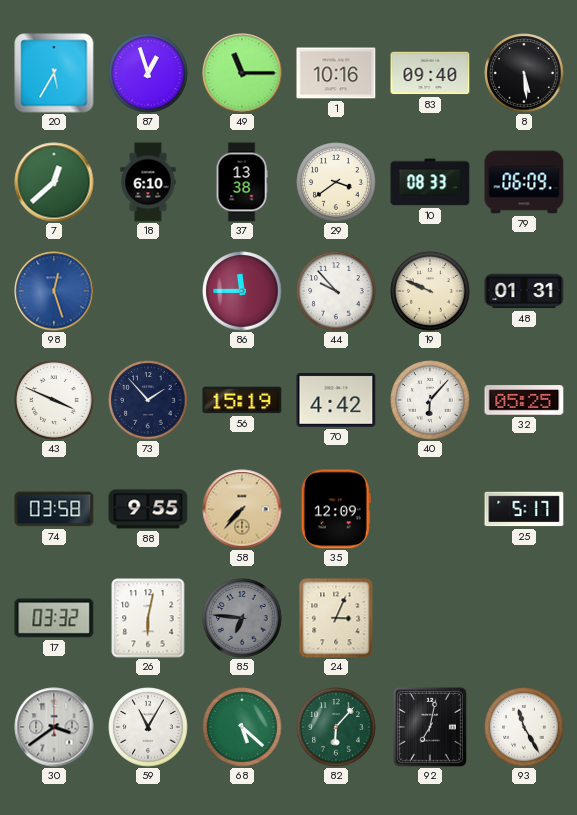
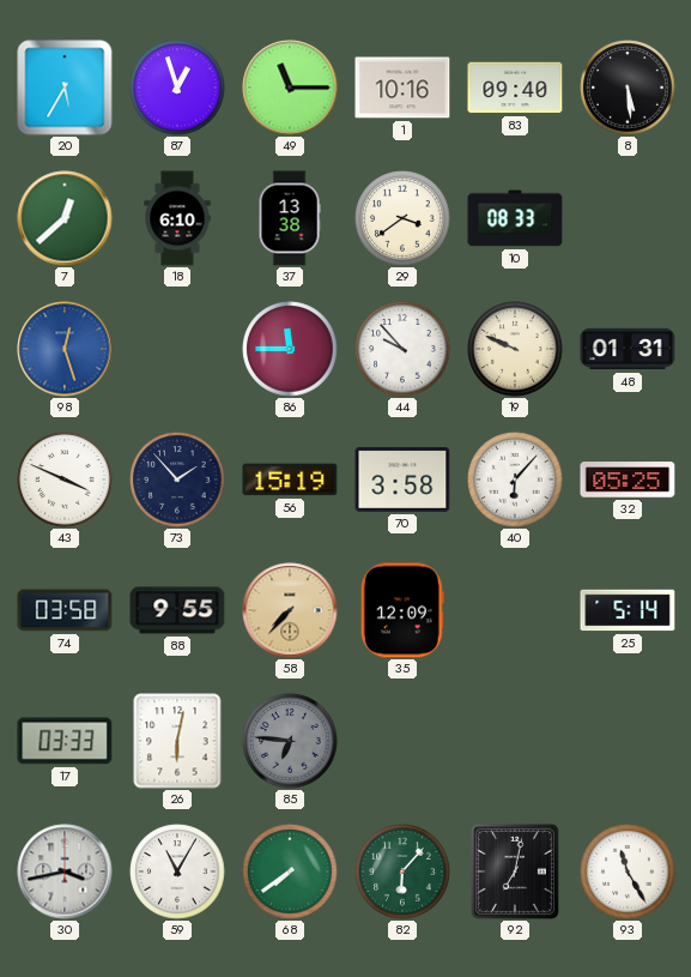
79: 06:09 -> none (524, 182)
70: 4:42 -> 3:58 (402, 480)
25: 5:17 -> 5:14 (628, 610)
17: 03:32 -> 03:33 (65, 741)
24: 3:04 -> none (336, 618)
30: 3:39 -> 3:43 (65, 872)
68: 5:22 -> 7:39 (290, 872)
